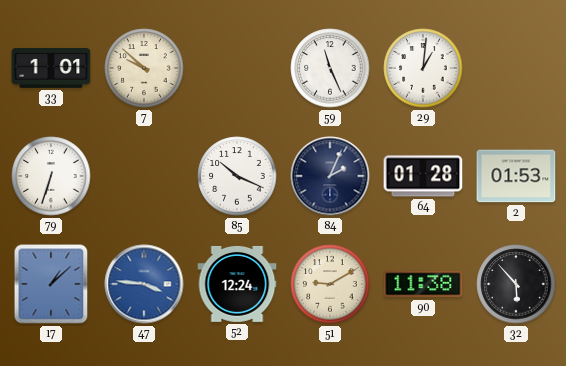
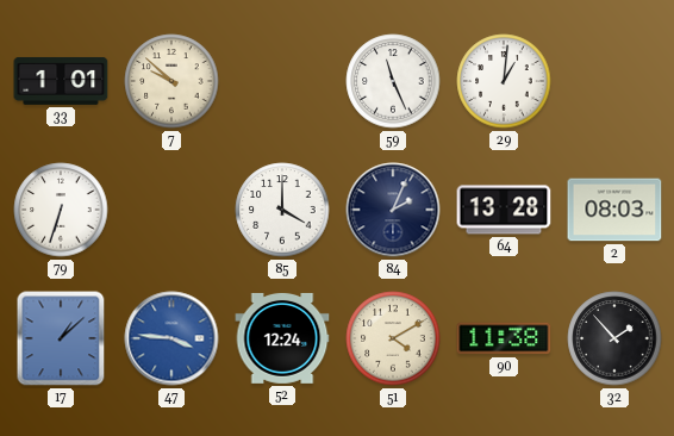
85: 10:19 -> 4:00 (282, 210)
64: 01:28 -> 13:28 (504, 210)
2: 01:53 -> 08:03 (614, 210)
51: 9:10 -> 4:10 (393, 338)
32: 5:53 -> 1:53 (614, 338)
